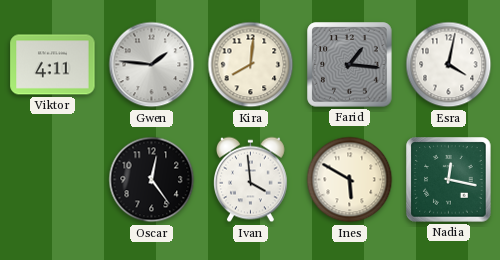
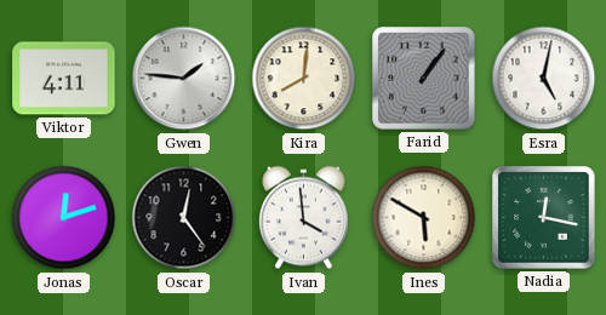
Farid: 1:16 -> 1:06 (424, 79)
Esra: 4:02 -> 5:02 (544, 79)
Jonas: none -> 12:12 (64, 218)
